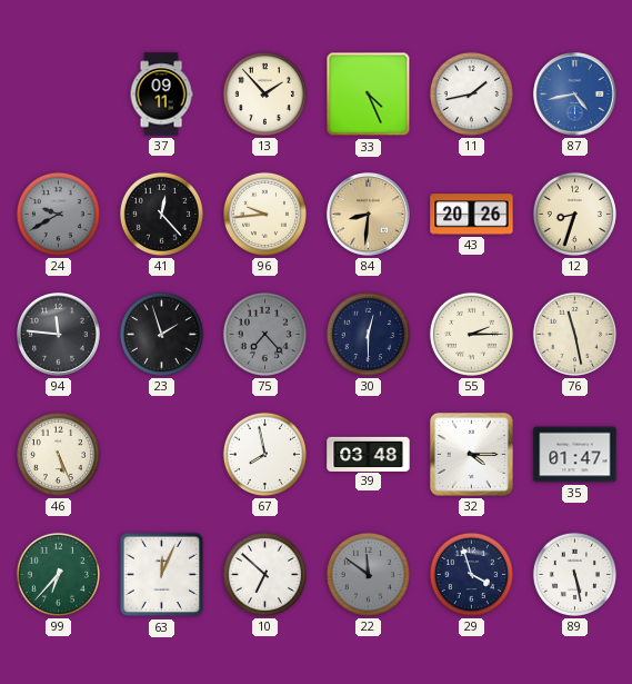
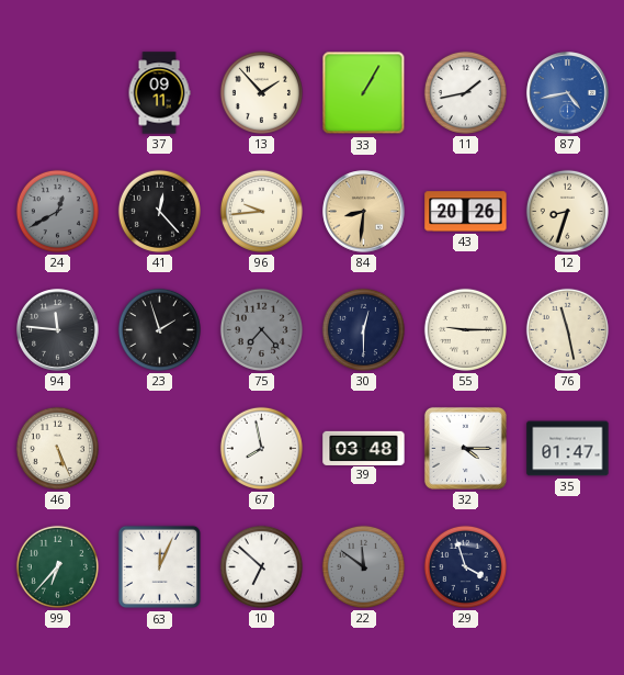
33: 4:26 -> 1:05 (364, 93)
24: 9:40 -> 12:40 (57, 211)
55: 2:15 -> 9:15 (465, 329)
89: 5:28 -> none (574, 574)
